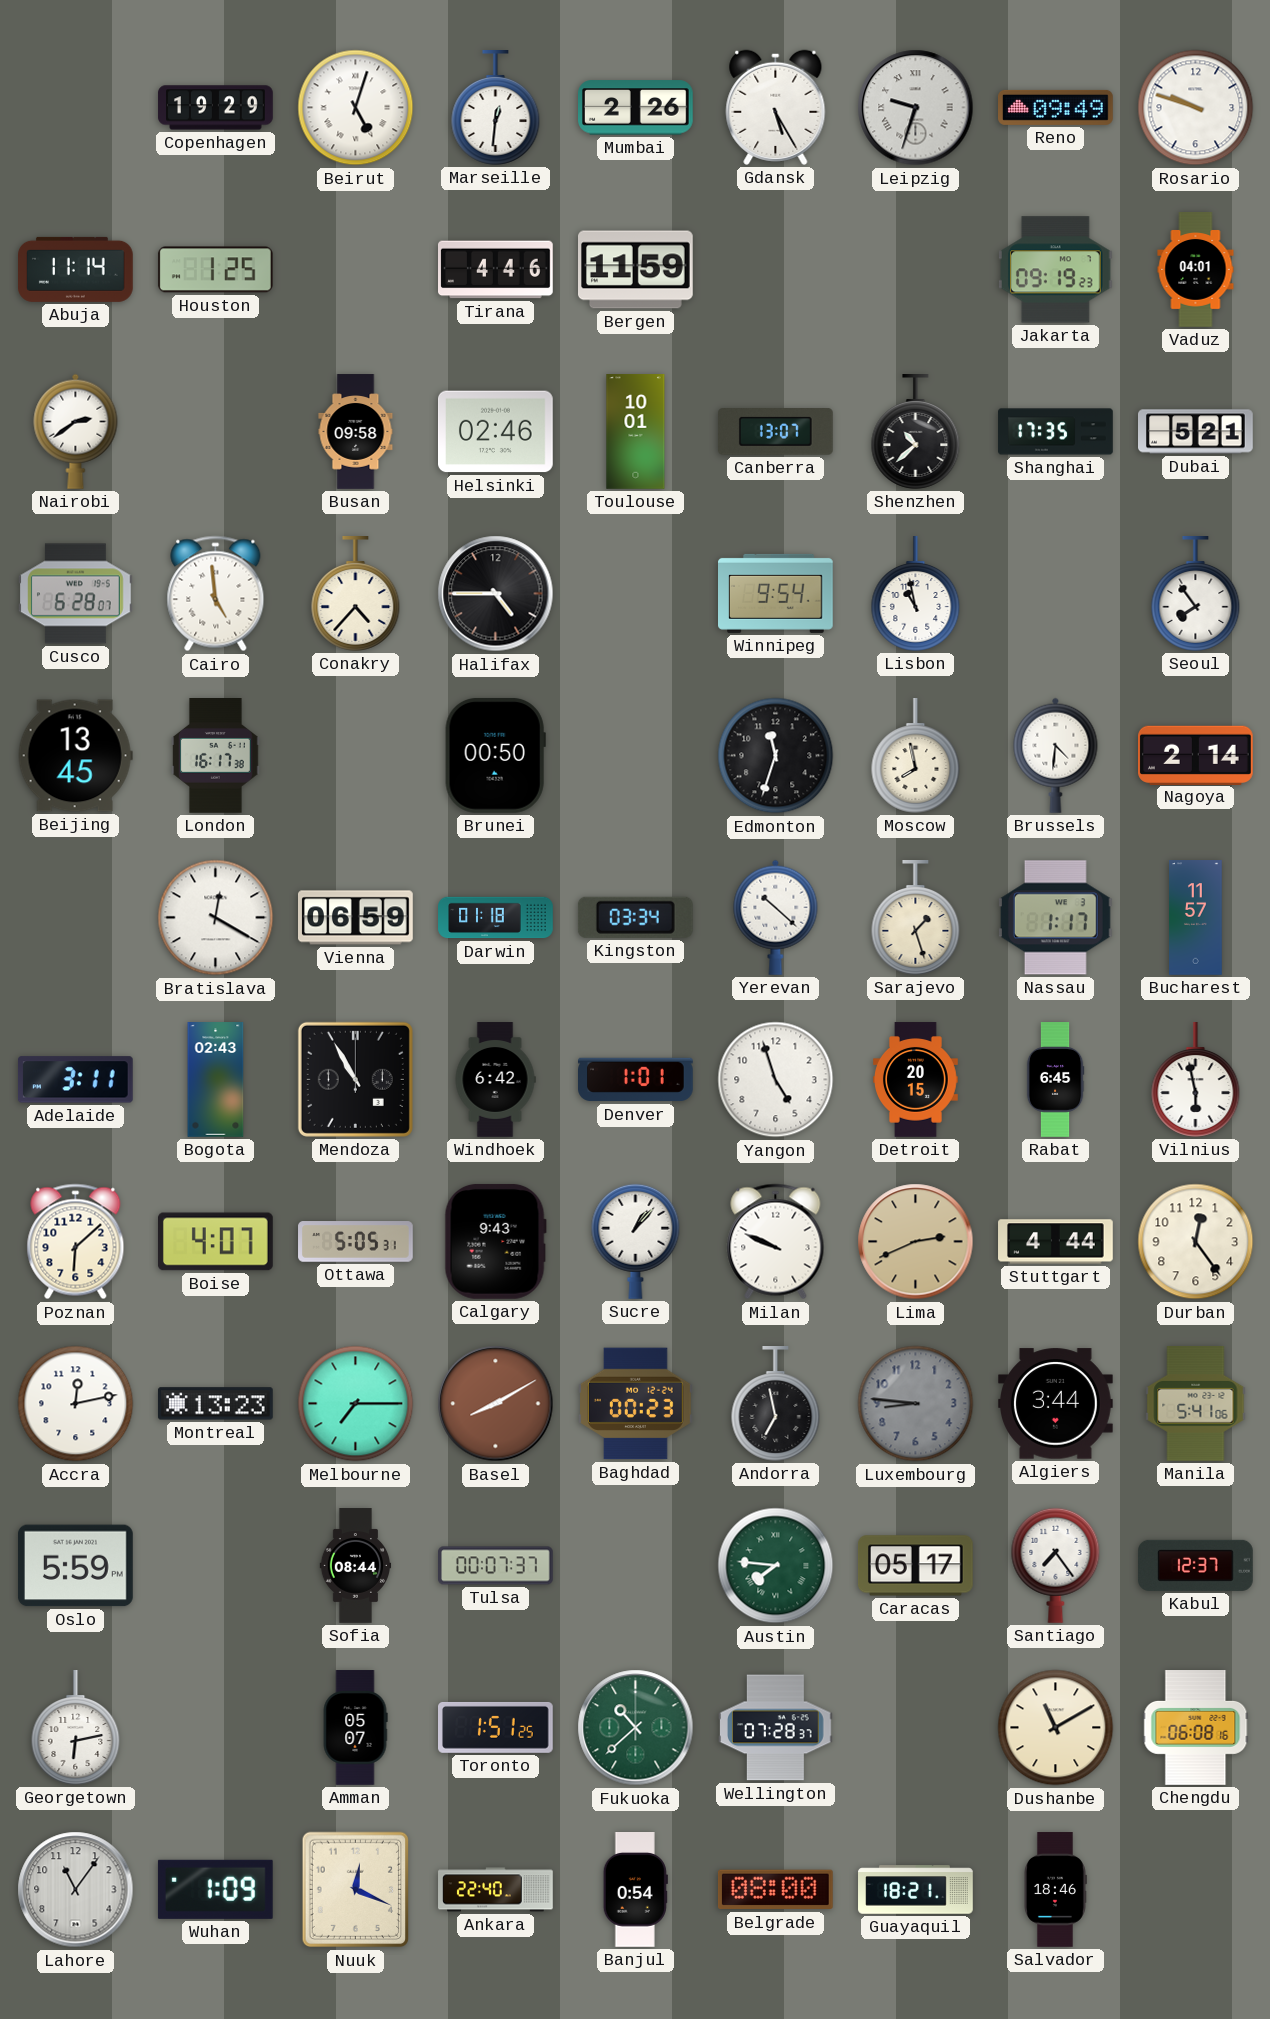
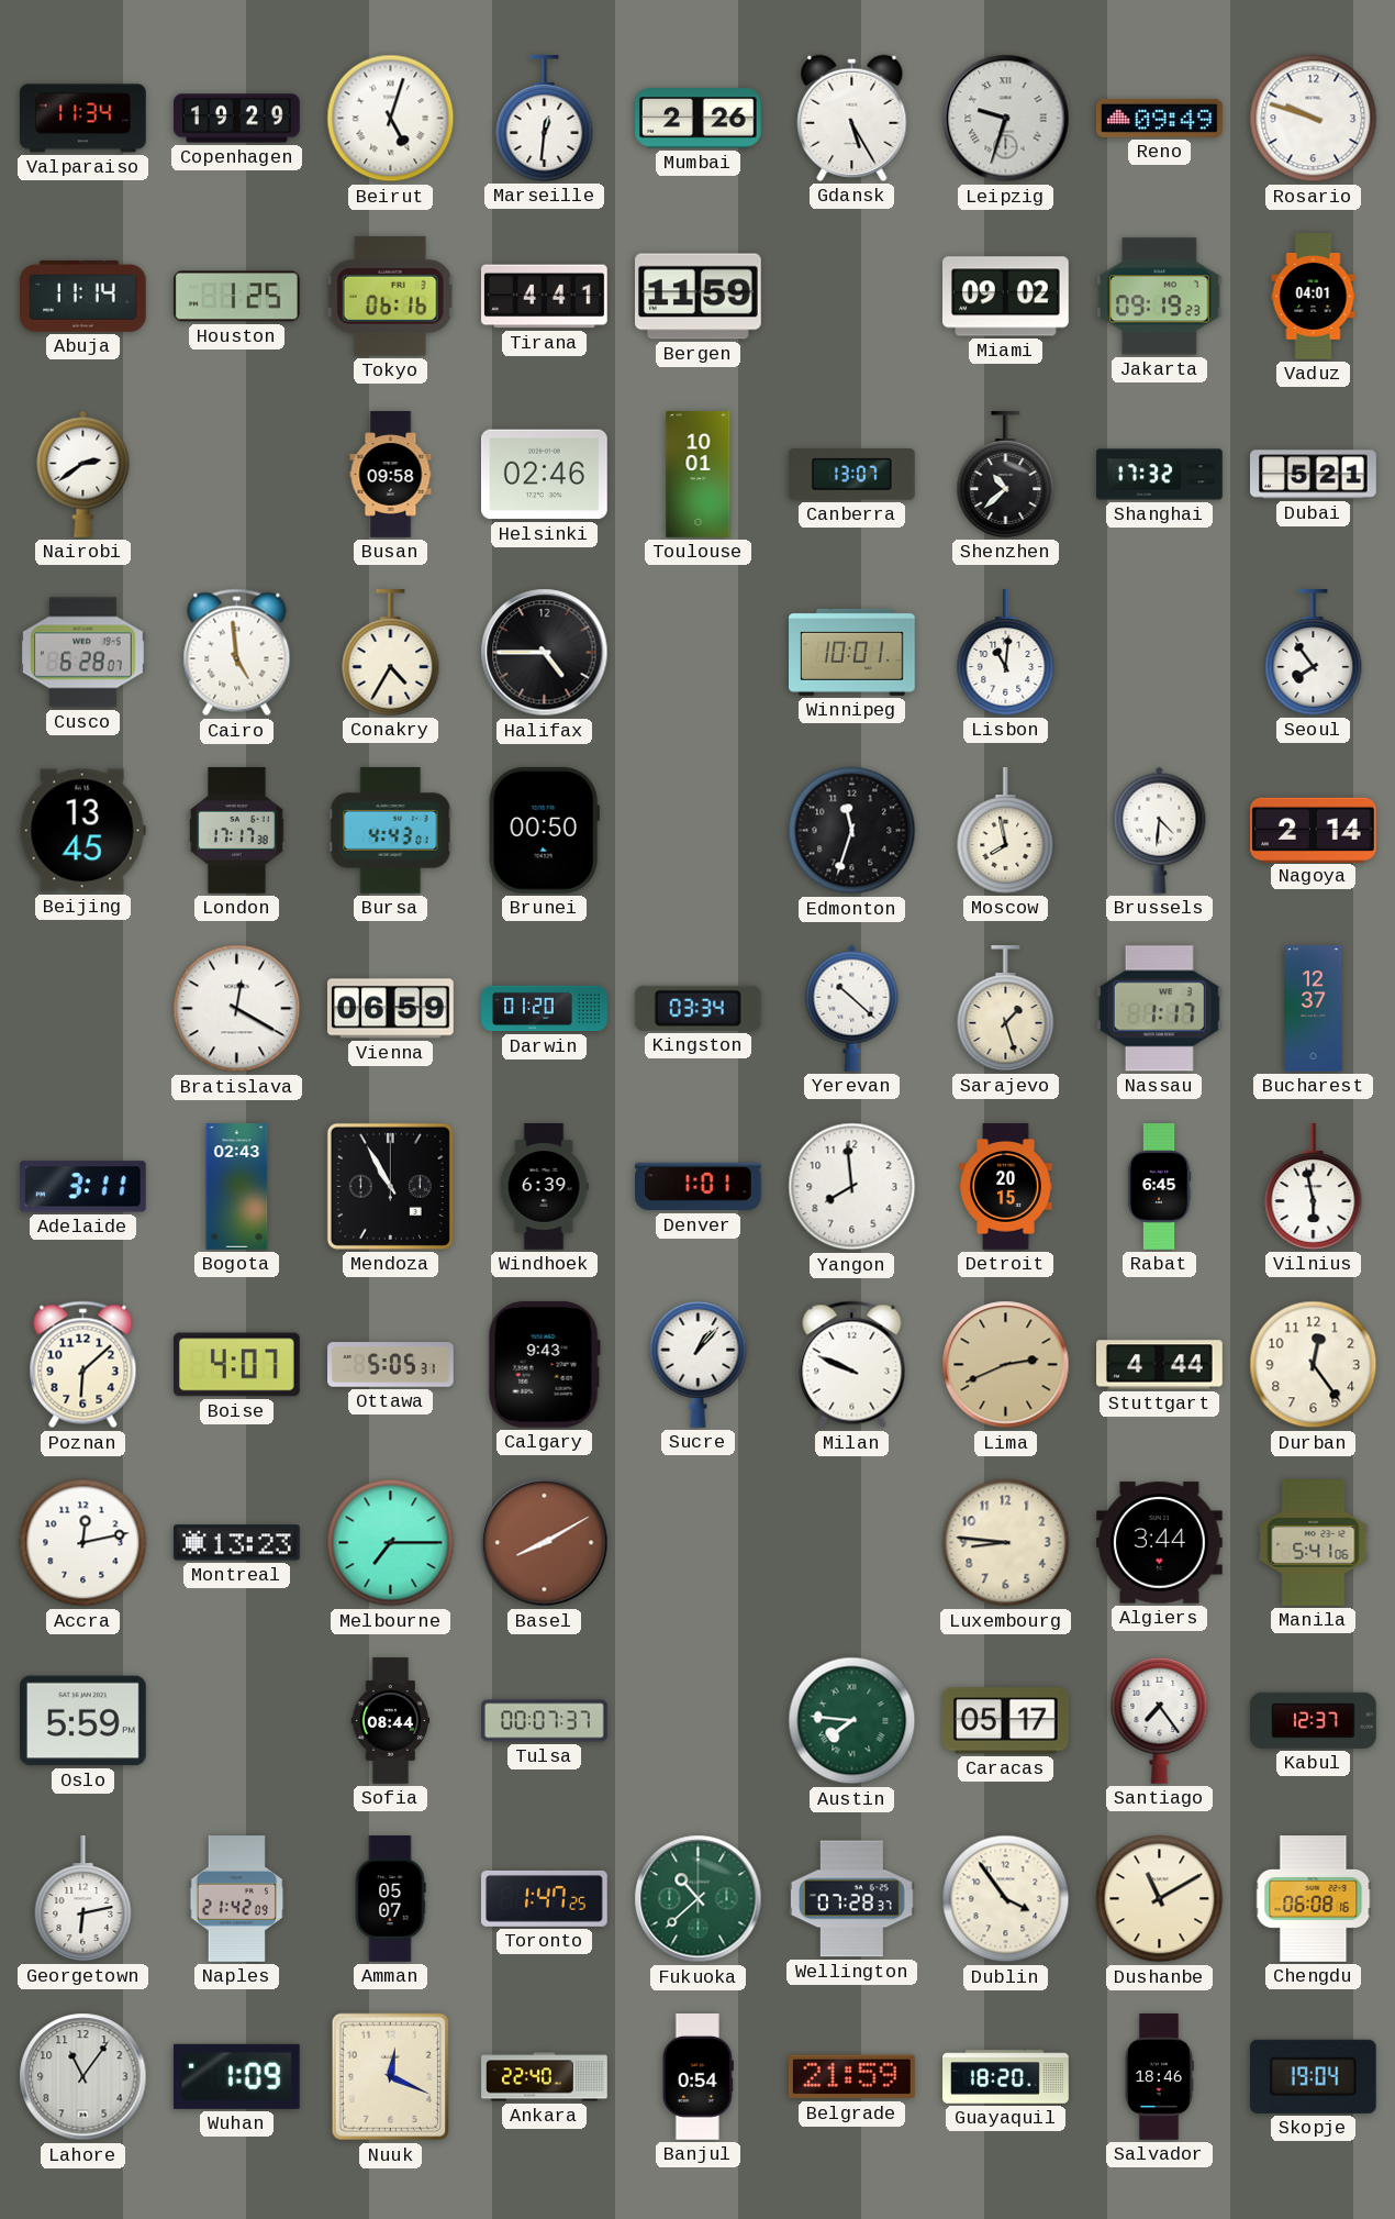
Valparaiso: none -> 11:34 (83, 119)
Tokyo: none -> 06:16 (391, 296)
Tirana: 4:46 -> 4:41 (545, 297)
Miami: none -> 09:02 (1006, 297)
Shanghai: 17:35 -> 17:32 (1160, 475)
Conakry: 4:37 -> 4:35 (391, 653)
Winnipeg: 9:54 -> 10:01 (852, 652)
Lisbon: 10:58 -> 11:01 (1006, 653)
London: 16:17 -> 17:17 (237, 831)
Bursa: none -> 4:43 (391, 831)
Darwin: 01:18 -> 01:20 (545, 1009)
Bucharest: 11:57 -> 12:37 (1314, 1009)
Windhoek: 6:42 -> 6:39 (544, 1187)
Yangon: 4:57 -> 7:59 (852, 1187)
Baghdad: 00:23 -> none (636, 1404)
Andorra: 6:58 -> none (776, 1404)
Luxembourg dial: grey -> cream (1006, 1543)
Naples: none -> 21:42 (236, 1899)
Toronto: 1:51 -> 1:47 (545, 1898)
Dublin: none -> 3:54 (1006, 1899)
Belgrade: 08:00 -> 21:59 (851, 2077)
Guayaquil: 18:21 -> 18:20 (1006, 2077)
Skopje: none -> 19:04 (1313, 2076)
